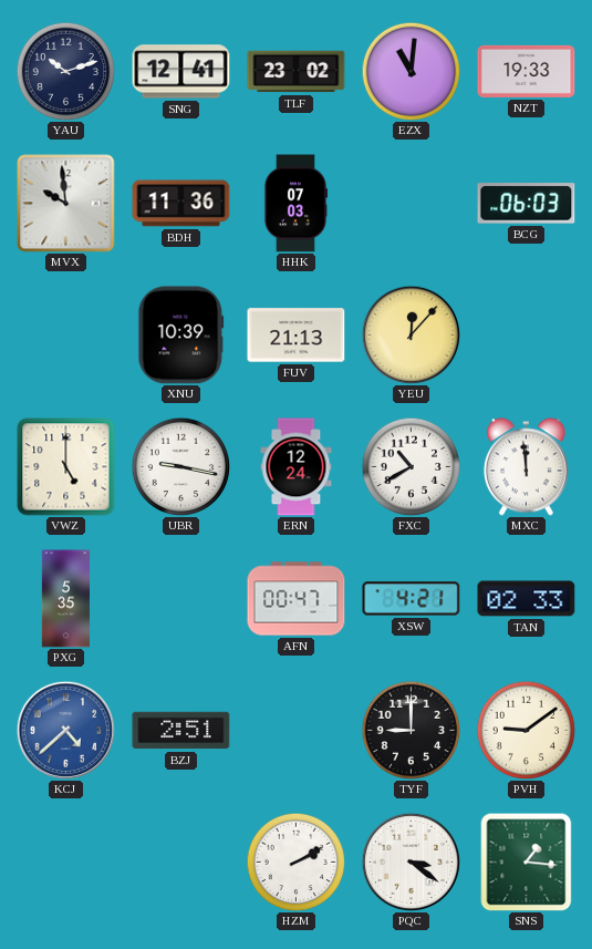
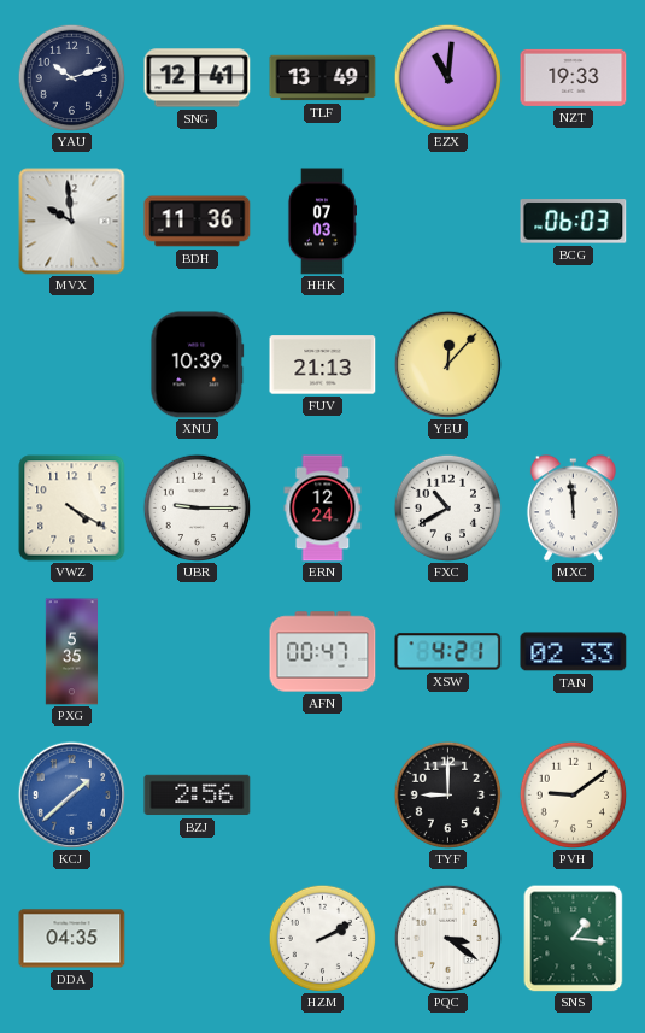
TLF: 23:02 -> 13:49 (323, 78)
VWZ: 5:00 -> 4:20 (72, 509)
UBR: 9:17 -> 9:15 (197, 507)
KCJ: 4:38 -> 1:38 (71, 794)
BZJ: 2:51 -> 2:56 (198, 796)
DDA: none -> 04:35 (72, 939)
